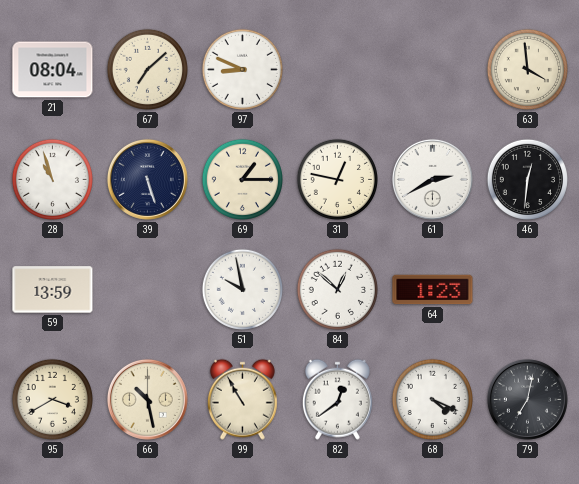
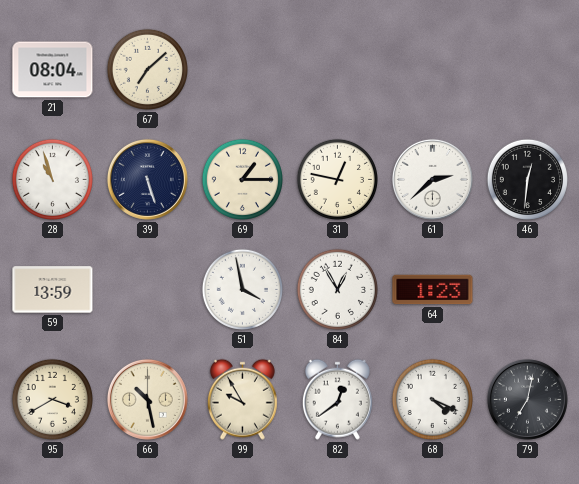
97: 8:49 -> none (242, 69)
63: 3:59 -> none (527, 69)
61: 2:40 -> 2:38 (432, 179)
51: 9:58 -> 3:58 (242, 289)
84: 12:52 -> 12:55 (337, 289)
99: 10:55 -> 9:55 (242, 399)
